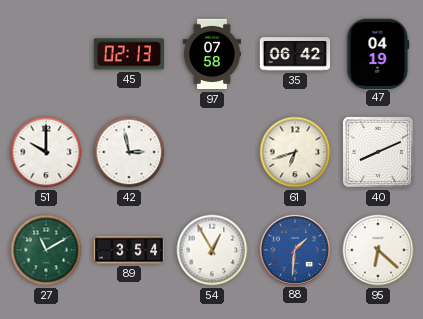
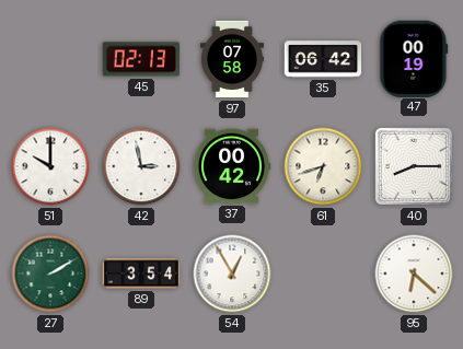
47: 04:19 -> 00:19 (414, 58)
37: none -> 00:42 (233, 166)
40: 8:11 -> 8:15 (414, 166)
27: 11:10 -> 2:10 (50, 274)
88: 1:31 -> none (294, 249)
